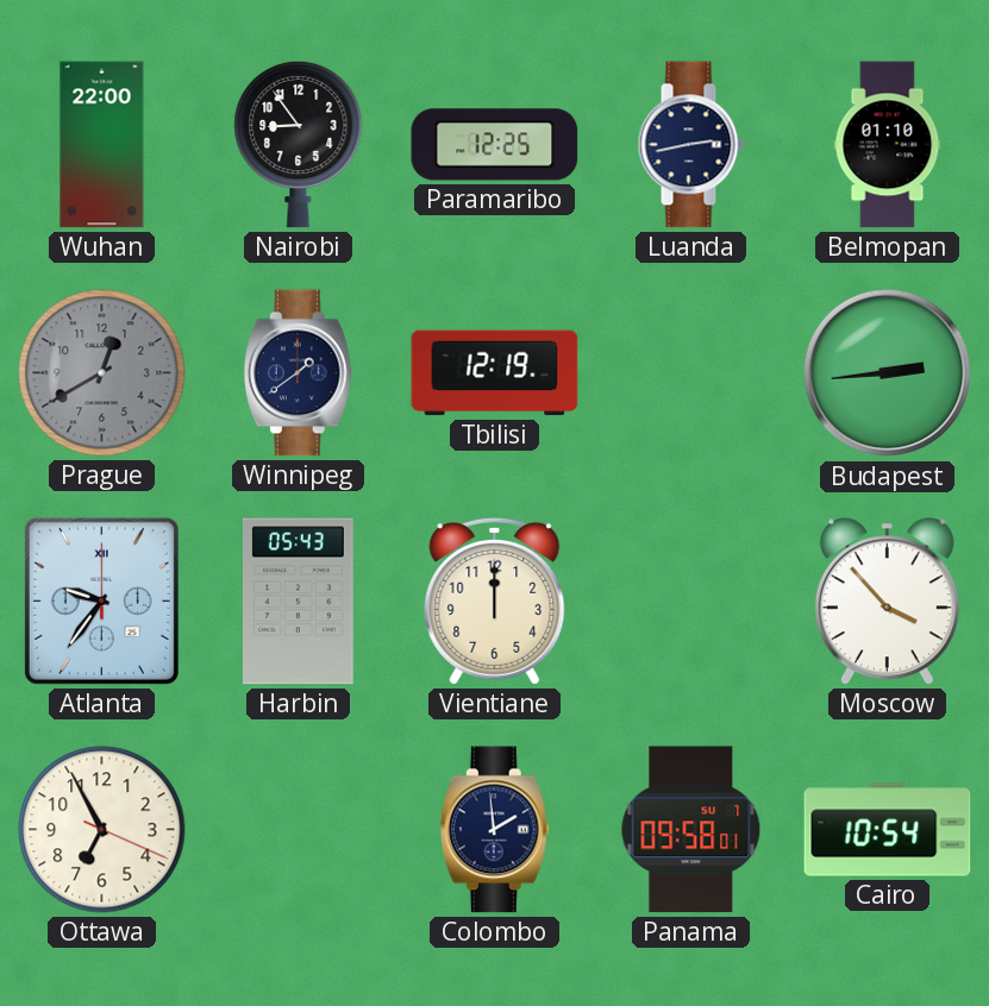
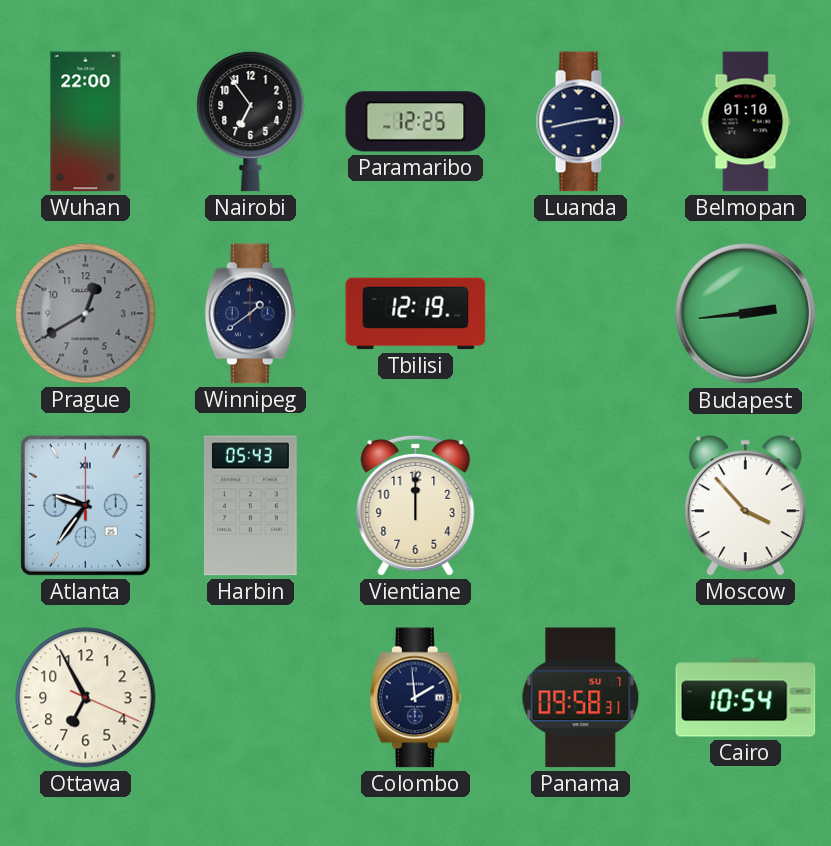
Nairobi: 8:54 -> 6:54 (251, 121)
Panama: 09:58:01 -> 09:58:31 (581, 698)
